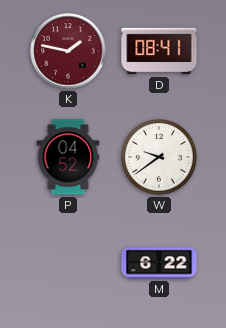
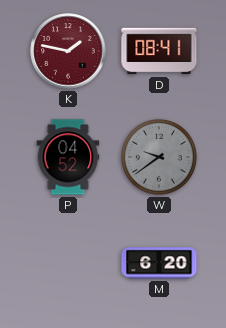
W dial: white -> grey (159, 157)
M: 6:22 -> 6:20 (159, 263)
